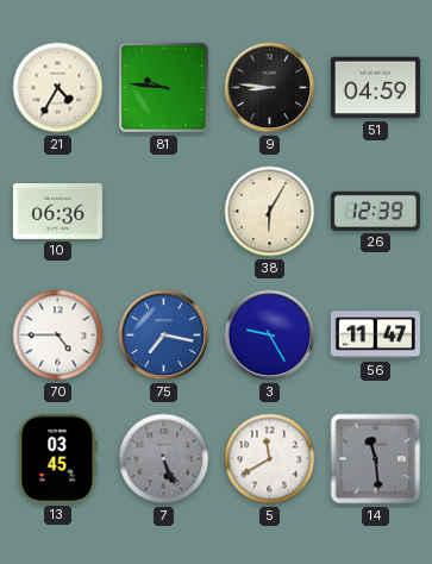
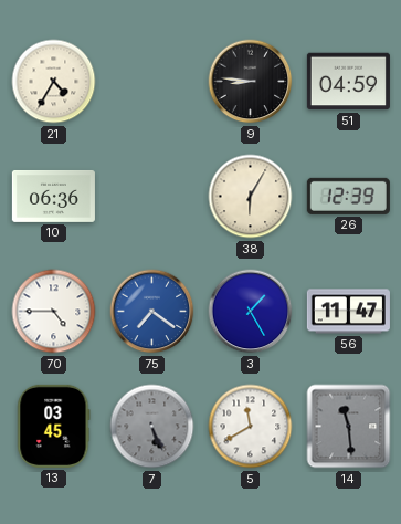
81: 9:46 -> none (164, 88)
75: 7:17 -> 7:21 (152, 312)
3: 9:25 -> 1:25 (251, 312)
